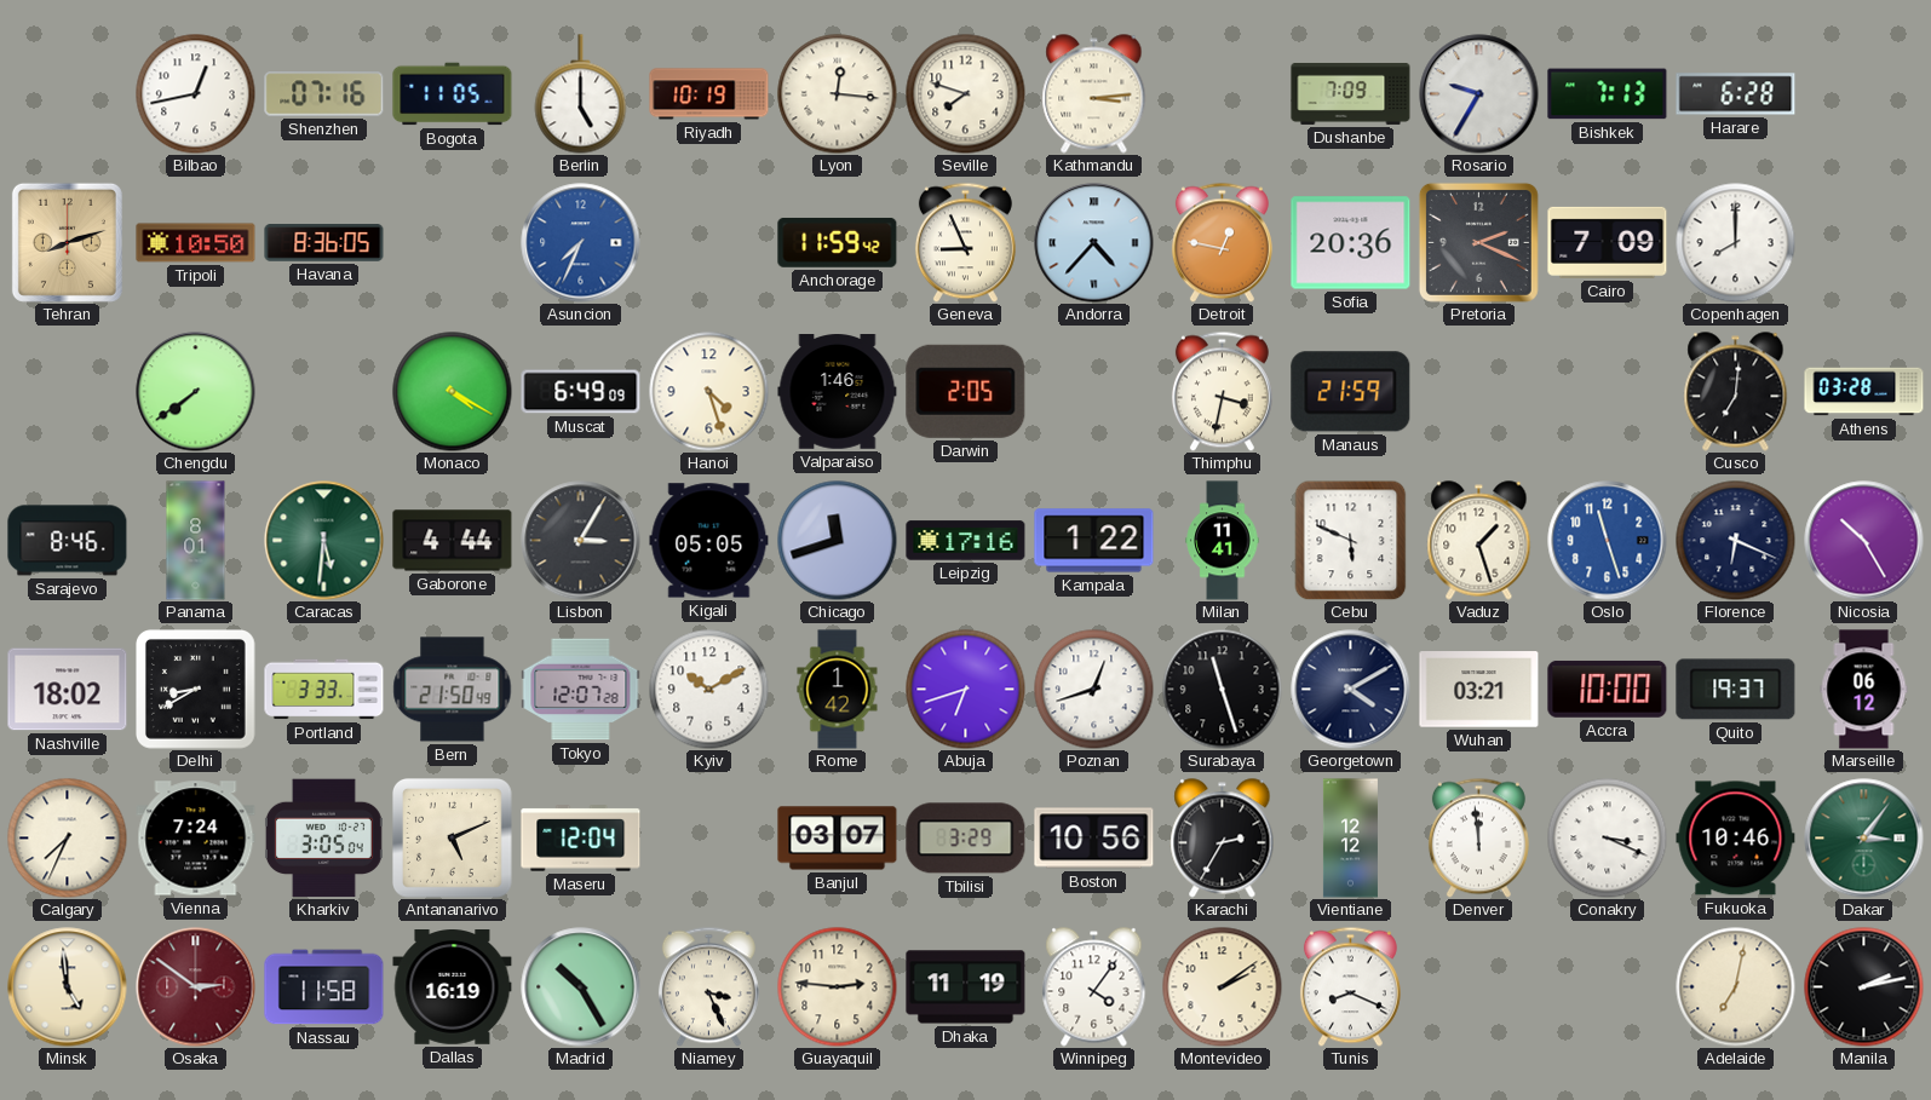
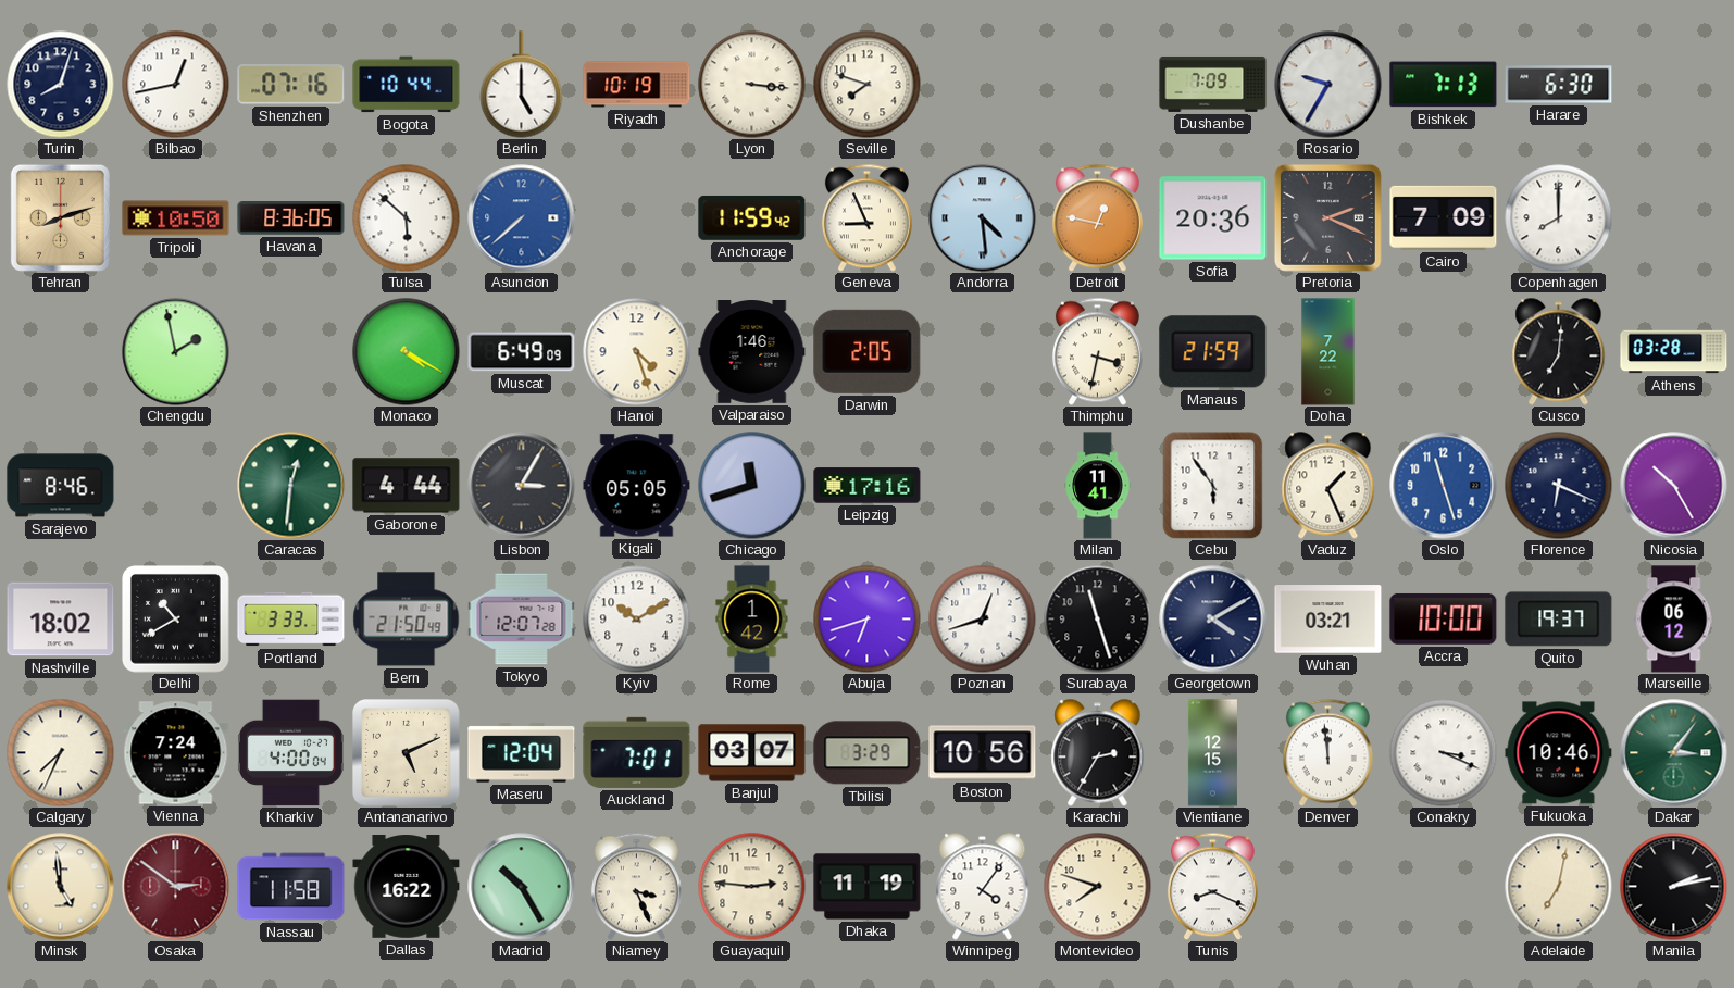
Turin: none -> 8:03 (61, 85)
Bogota: 11:05 -> 10:44 (407, 85)
Lyon: 12:16 -> 3:16 (752, 85)
Kathmandu: 3:14 -> none (1094, 94)
Harare: 6:28 -> 6:30 (1559, 85)
Tulsa: none -> 5:52 (407, 218)
Asuncion: 7:34 -> 7:38 (522, 218)
Andorra: 4:37 -> 4:29 (983, 218)
Chengdu: 7:39 -> 1:58 (176, 352)
Doha: none -> 7:22 (1328, 352)
Panama: 8:01 -> none (196, 541)
Caracas: 5:31 -> 12:31 (291, 486)
Kampala: 1:22 -> none (1094, 541)
Cebu: 5:49 -> 5:54 (1213, 485)
Vaduz: 1:27 -> 1:26 (1328, 486)
Delhi: 8:40 -> 10:40 (176, 620)
Kharkiv: 3:05 -> 4:00 (290, 753)
Auckland: none -> 7:01 (637, 752)
Vientiane: 12:12 -> 12:15 (1212, 753)
Dallas: 16:19 -> 16:22 (407, 887)
Montevideo: 2:09 -> 7:48 (1098, 887)
